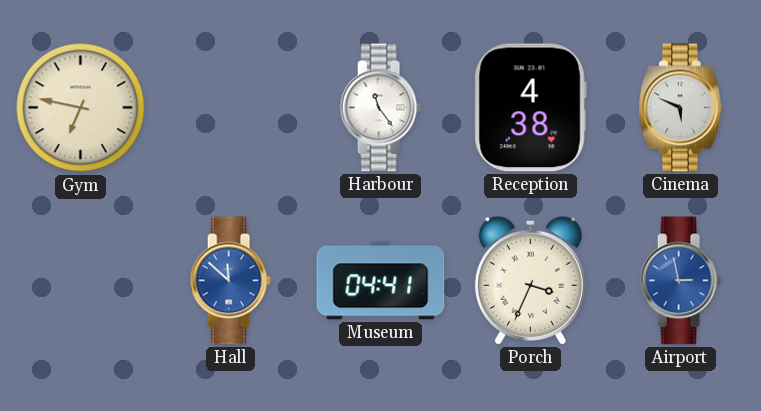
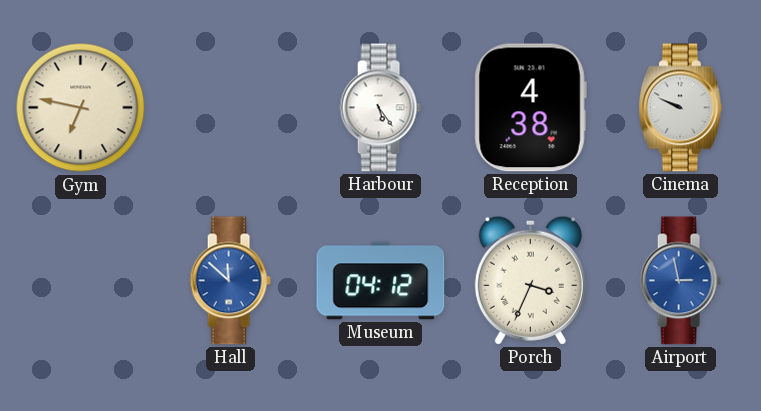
Harbour: 11:24 -> 5:24 (380, 108)
Cinema: 5:49 -> 9:49 (680, 108)
Museum: 04:41 -> 04:12 (381, 281)
